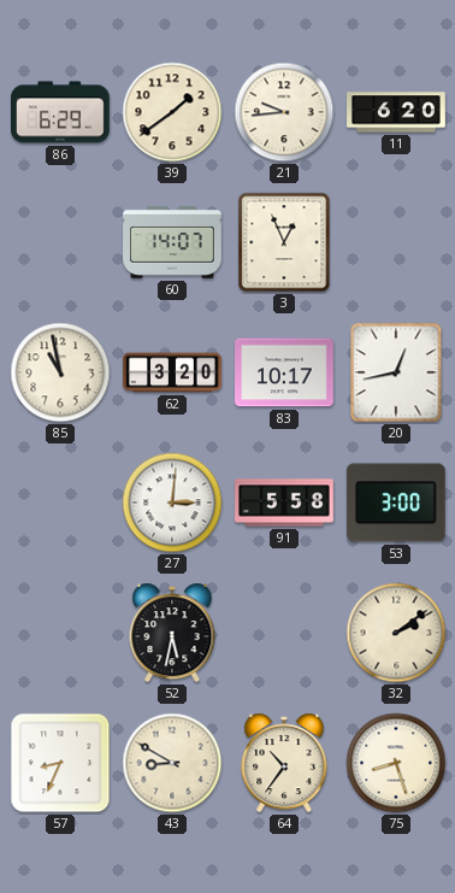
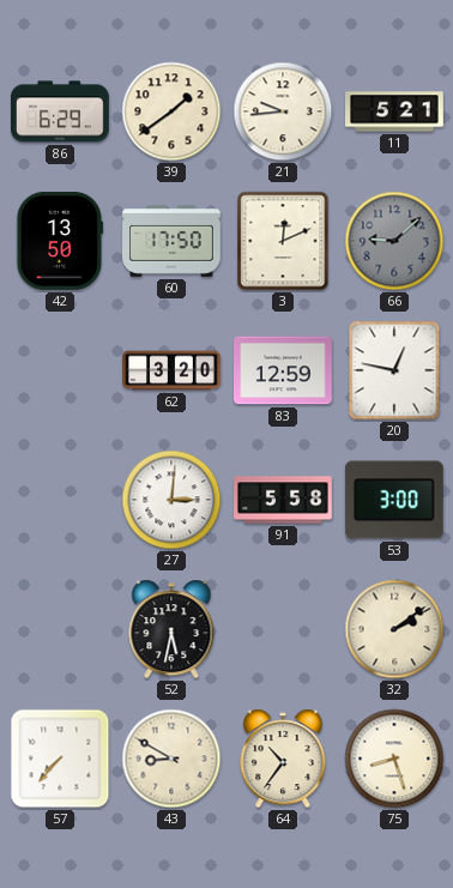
11: 6:20 -> 5:21 (394, 111)
42: none -> 13:50 (59, 242)
60: 14:07 -> 17:50 (171, 242)
3: 12:56 -> 12:11 (283, 241)
66: none -> 9:08 (394, 241)
85: 10:58 -> none (60, 372)
83: 10:17 -> 12:59 (284, 370)
20: 12:43 -> 12:47 (394, 370)
57: 8:34 -> 7:37 (60, 759)
